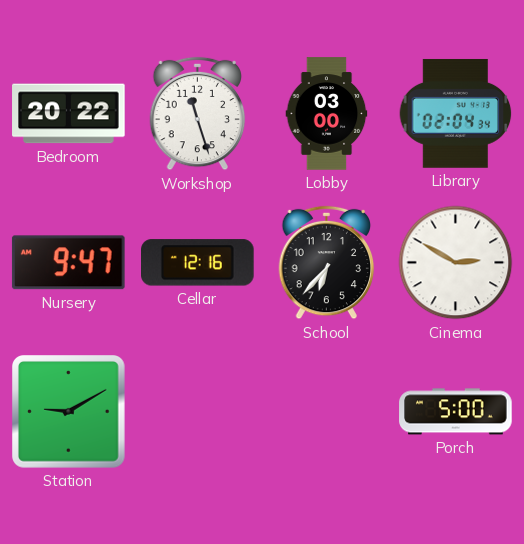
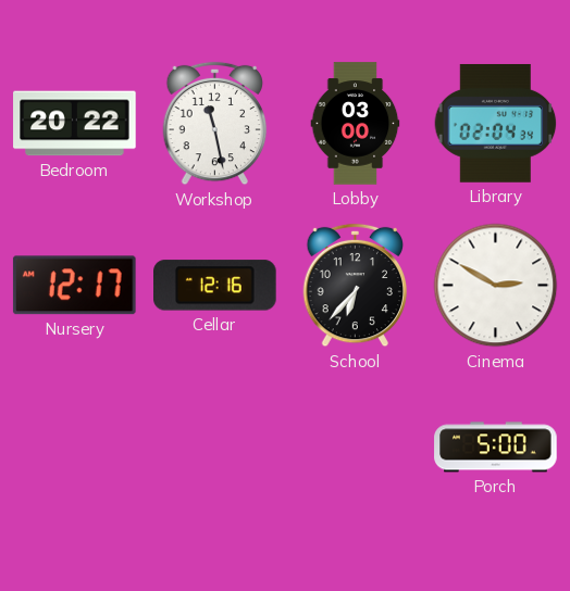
Workshop: 11:27 -> 11:28 (215, 124)
Nursery: 9:47 -> 12:17 (74, 286)
Station: 9:10 -> none (69, 412)
